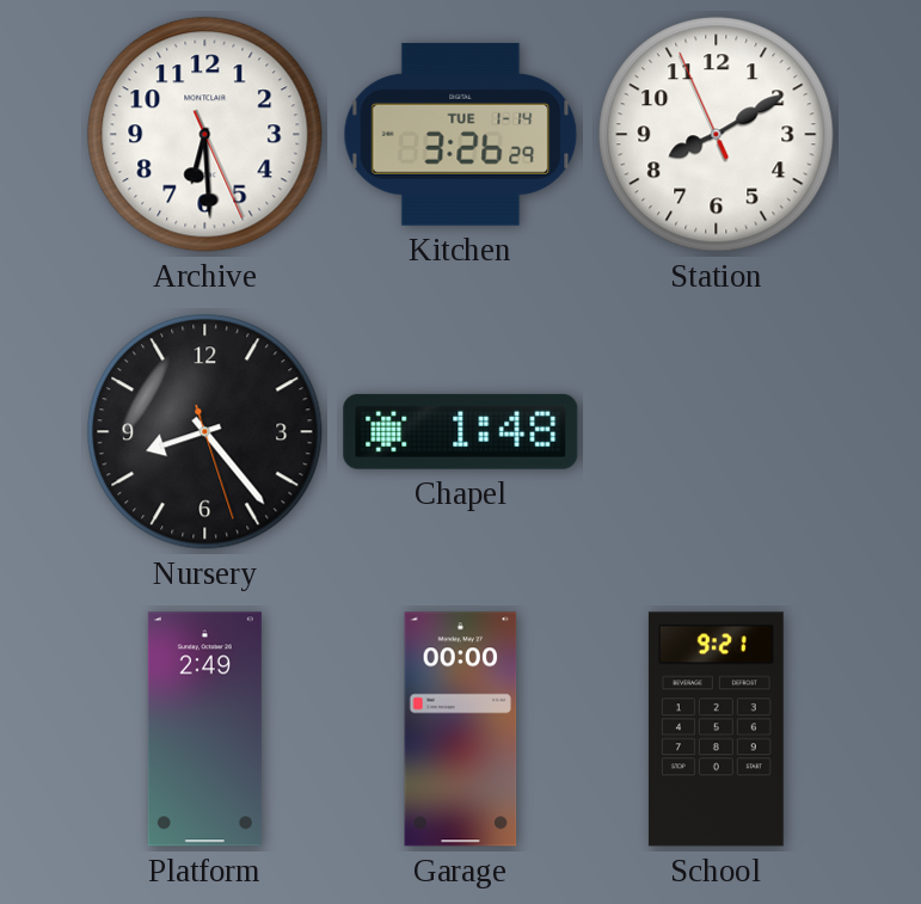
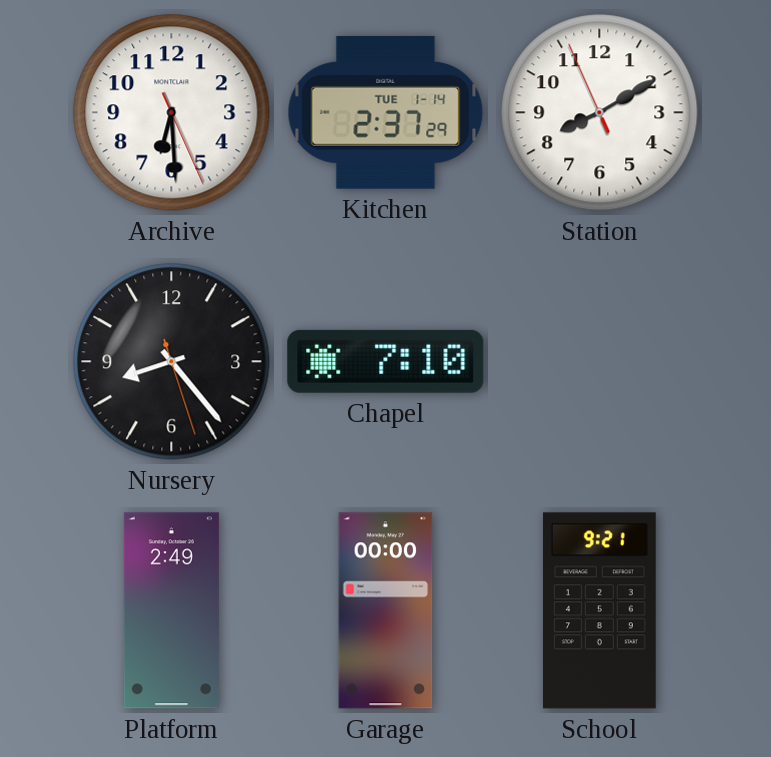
Kitchen: 3:26 -> 2:37 (386, 112)
Chapel: 1:48 -> 7:10 (386, 361)
